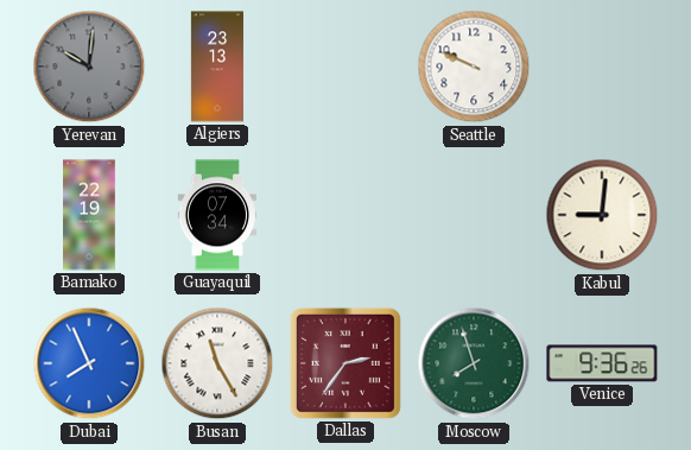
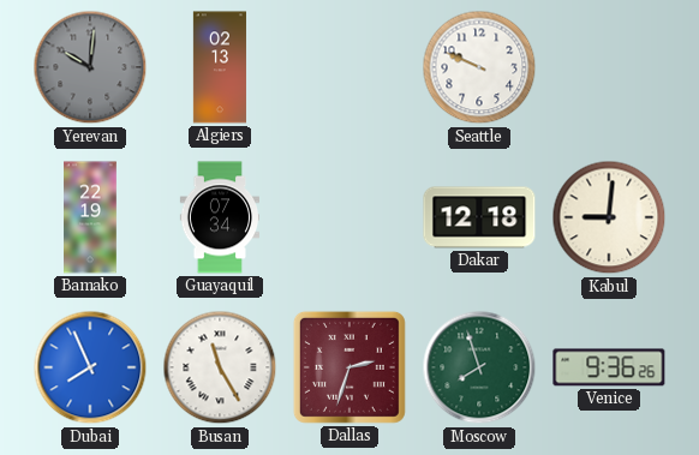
Algiers: 23:13 -> 02:13 (220, 67)
Dakar: none -> 12:18 (479, 217)
Dallas: 2:36 -> 2:33 (349, 367)
